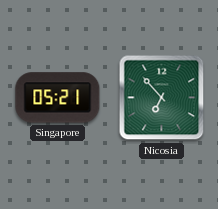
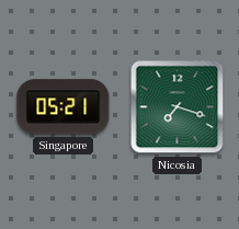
Nicosia: 6:53 -> 7:18 (178, 107)
